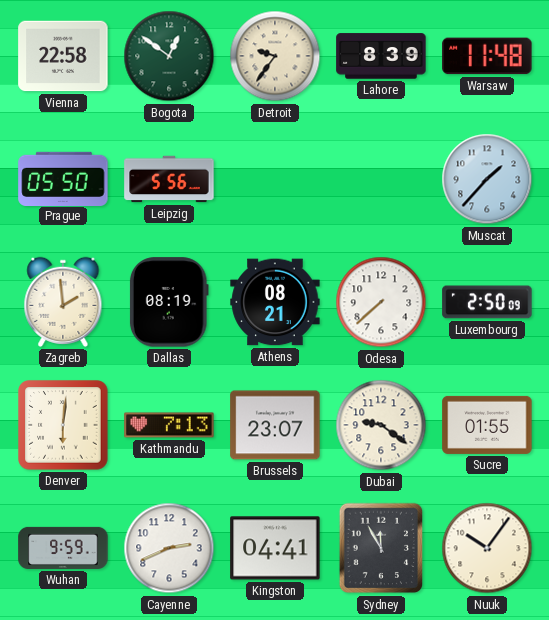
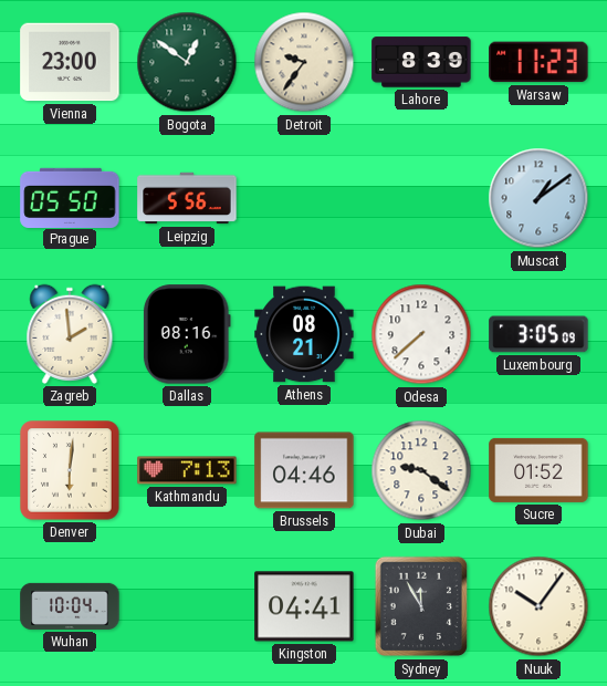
Vienna: 22:58 -> 23:00 (70, 62)
Warsaw: 11:48 -> 11:23 (538, 62)
Muscat: 1:37 -> 1:09 (538, 198)
Dallas: 08:19 -> 08:16 (187, 334)
Luxembourg: 2:50 -> 3:05 (538, 334)
Brussels: 23:07 -> 04:46 (304, 470)
Sucre: 01:55 -> 01:52 (538, 470)
Wuhan: 9:59 -> 10:04 (70, 606)
Cayenne: 2:41 -> none (169, 548)
